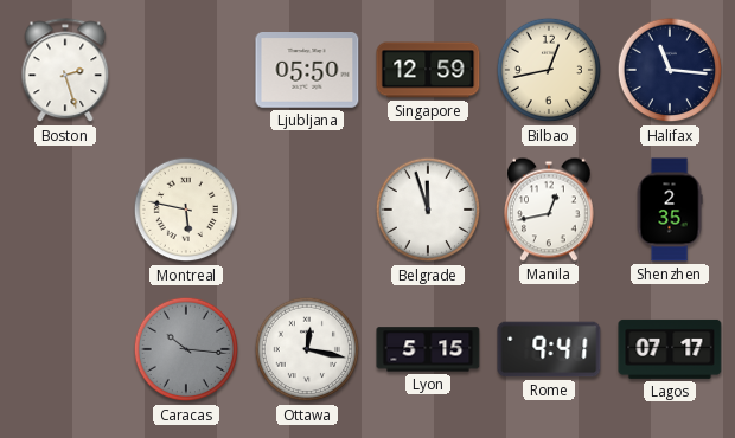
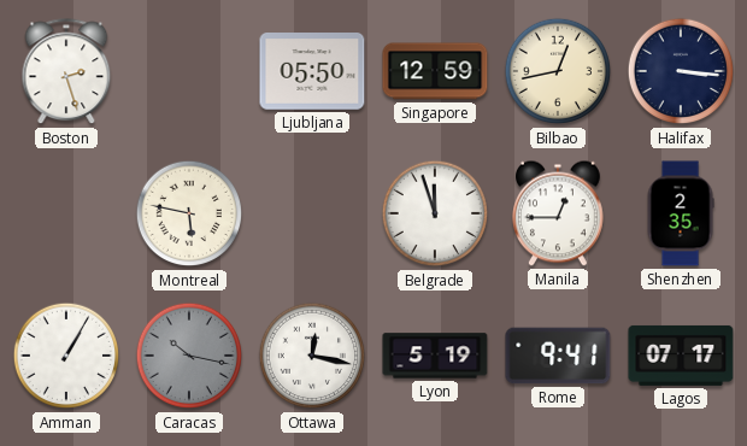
Halifax: 11:16 -> 3:16 (681, 71)
Manila: 12:43 -> 12:45 (559, 213)
Amman: none -> 1:05 (66, 356)
Caracas: 10:16 -> 10:17 (189, 356)
Lyon: 5:15 -> 5:19 (435, 356)
